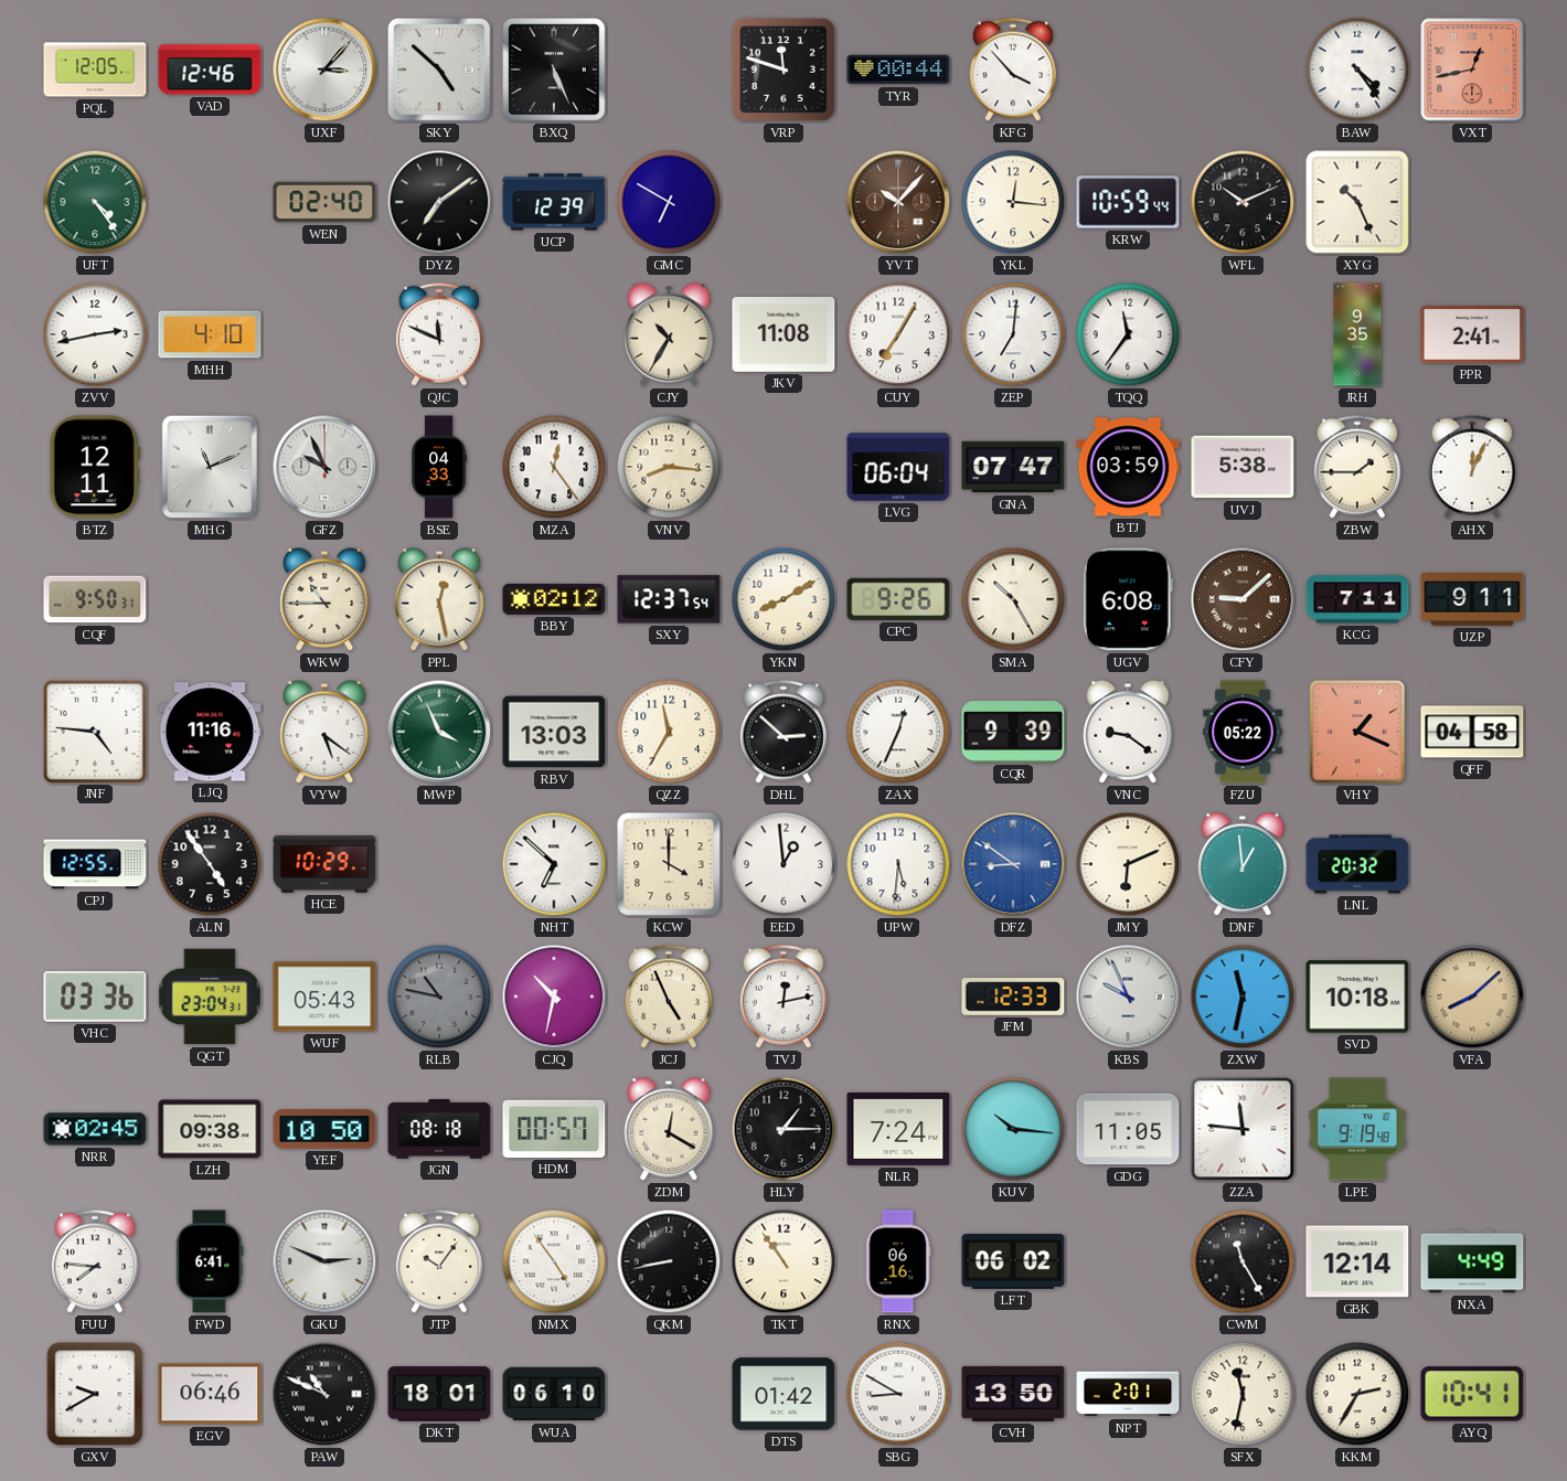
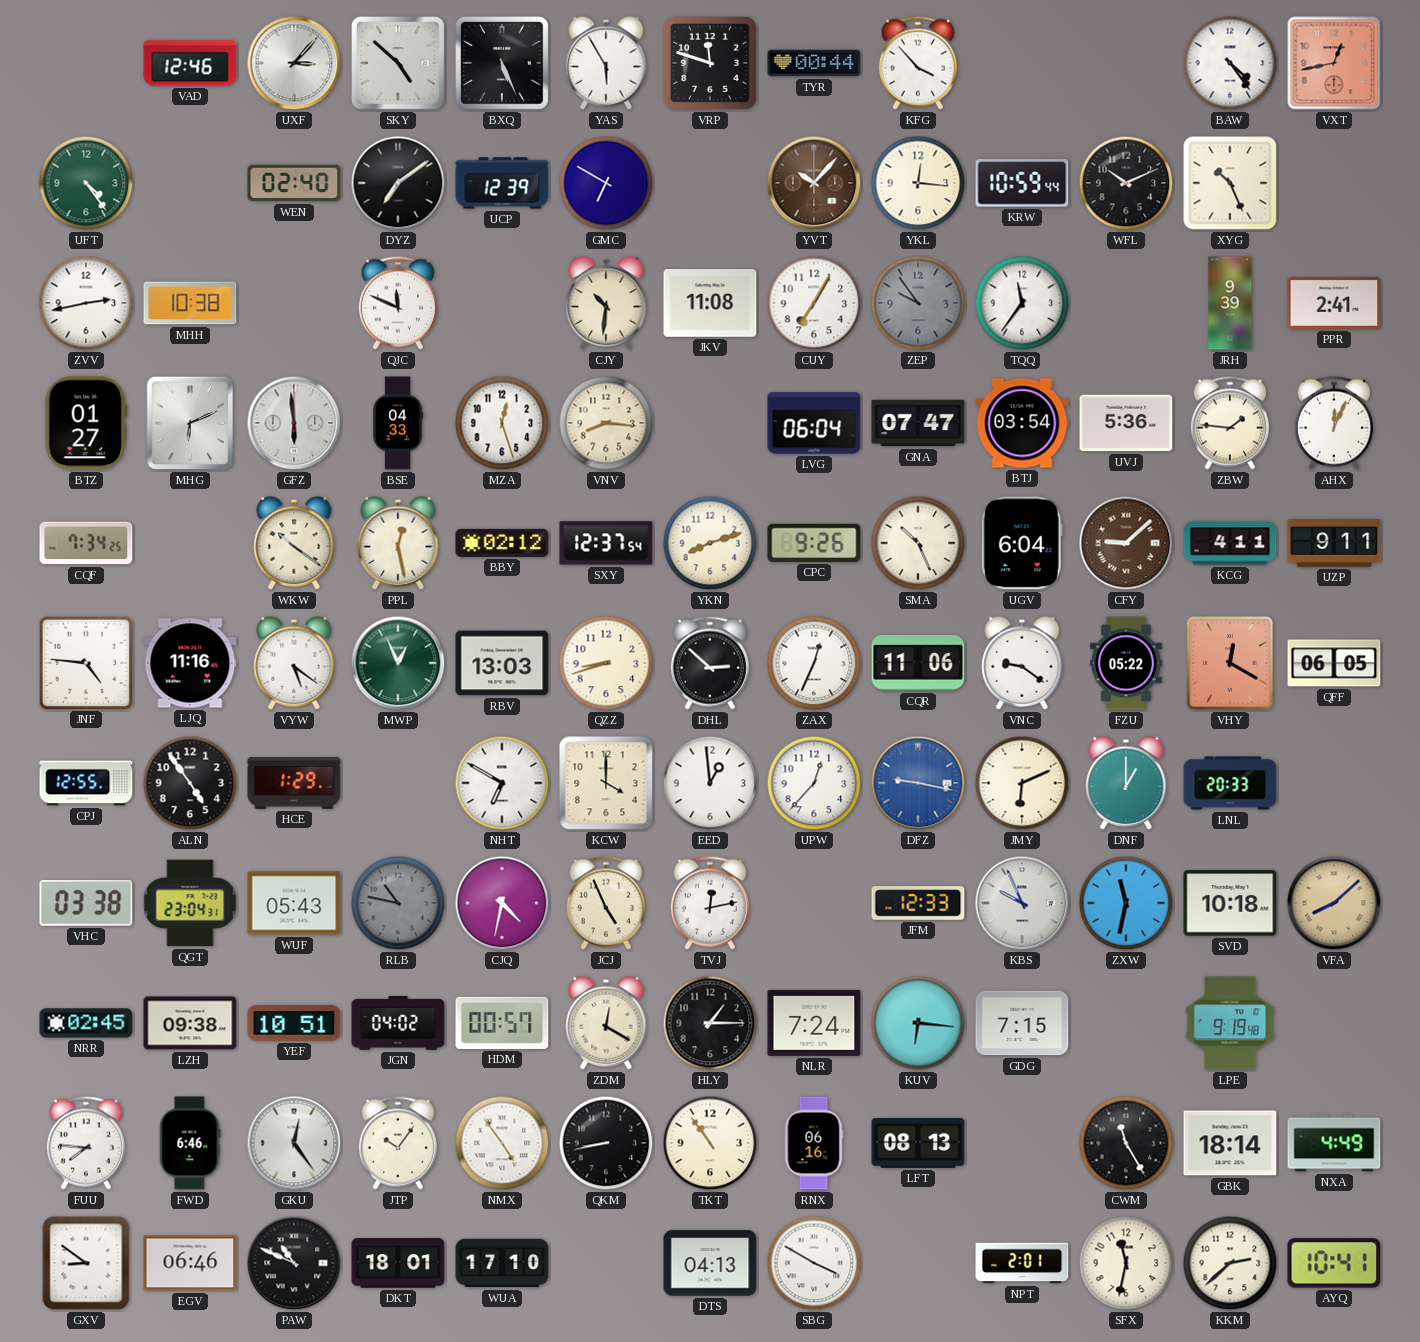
PQL: 12:05 -> none (95, 70)
YAS: none -> 5:55 (606, 63)
MHH: 4:10 -> 10:38 (190, 303)
CJY: 10:35 -> 10:31 (606, 303)
ZEP: 7:01 -> 9:54 (918, 303)
ZEP dial: white -> grey (918, 303)
JRH: 9:35 -> 9:39 (1230, 303)
BTZ: 12:11 -> 01:27 (86, 423)
MHG: 11:11 -> 6:11 (190, 423)
GFZ: 9:56 -> 5:59 (294, 423)
MZA: 12:24 -> 12:27 (502, 423)
BTJ: 03:59 -> 03:54 (1022, 423)
UVJ: 5:38 -> 5:36 (1126, 423)
ZBW: 1:45 -> 1:46 (1230, 423)
CQF: 9:50 -> 7:34 (86, 543)
WKW: 10:45 -> 10:21 (294, 543)
YKN: 8:10 -> 8:12 (710, 543)
SMA: 10:25 -> 10:26 (918, 543)
UGV: 6:08 -> 6:04 (1022, 543)
KCG: 7:11 -> 4:11 (1230, 543)
MWP: 3:56 -> 12:56 (398, 663)
QZZ: 11:35 -> 8:42 (606, 663)
CQR: 9:39 -> 11:06 (918, 663)
VHY: 1:19 -> 12:20 (1230, 663)
QFF: 04:58 -> 06:05 (1334, 663)
HCE: 10:29 -> 1:29 (294, 784)
NHT: 6:52 -> 6:50 (502, 783)
UPW: 5:31 -> 12:37 (814, 783)
DFZ: 8:51 -> 9:17 (918, 783)
DNF: 12:59 -> 1:00 (1126, 783)
LNL: 20:32 -> 20:33 (1230, 783)
VHC: 03:36 -> 03:38 (86, 903)
CJQ: 10:32 -> 4:32 (502, 903)
YEF: 10:50 -> 10:51 (294, 1023)
JGN: 08:18 -> 04:02 (398, 1023)
KUV: 10:16 -> 6:16 (918, 1023)
GDG: 11:05 -> 7:15 (1022, 1023)
ZZA: 11:46 -> none (1243, 1129)
FWD: 6:41 -> 6:46 (190, 1143)
GKU: 2:49 -> 12:24 (294, 1143)
LFT: 06:02 -> 08:13 (918, 1144)
GBK: 12:14 -> 18:14 (1230, 1143)
GXV: 9:40 -> 8:51 (86, 1263)
WUA: 06:10 -> 17:10 (502, 1263)
DTS: 01:42 -> 04:13 (710, 1263)
SBG: 8:50 -> 3:50 (814, 1263)
CVH: 13:50 -> none (1013, 1394)
KKM: 2:35 -> 2:38 (1230, 1263)
